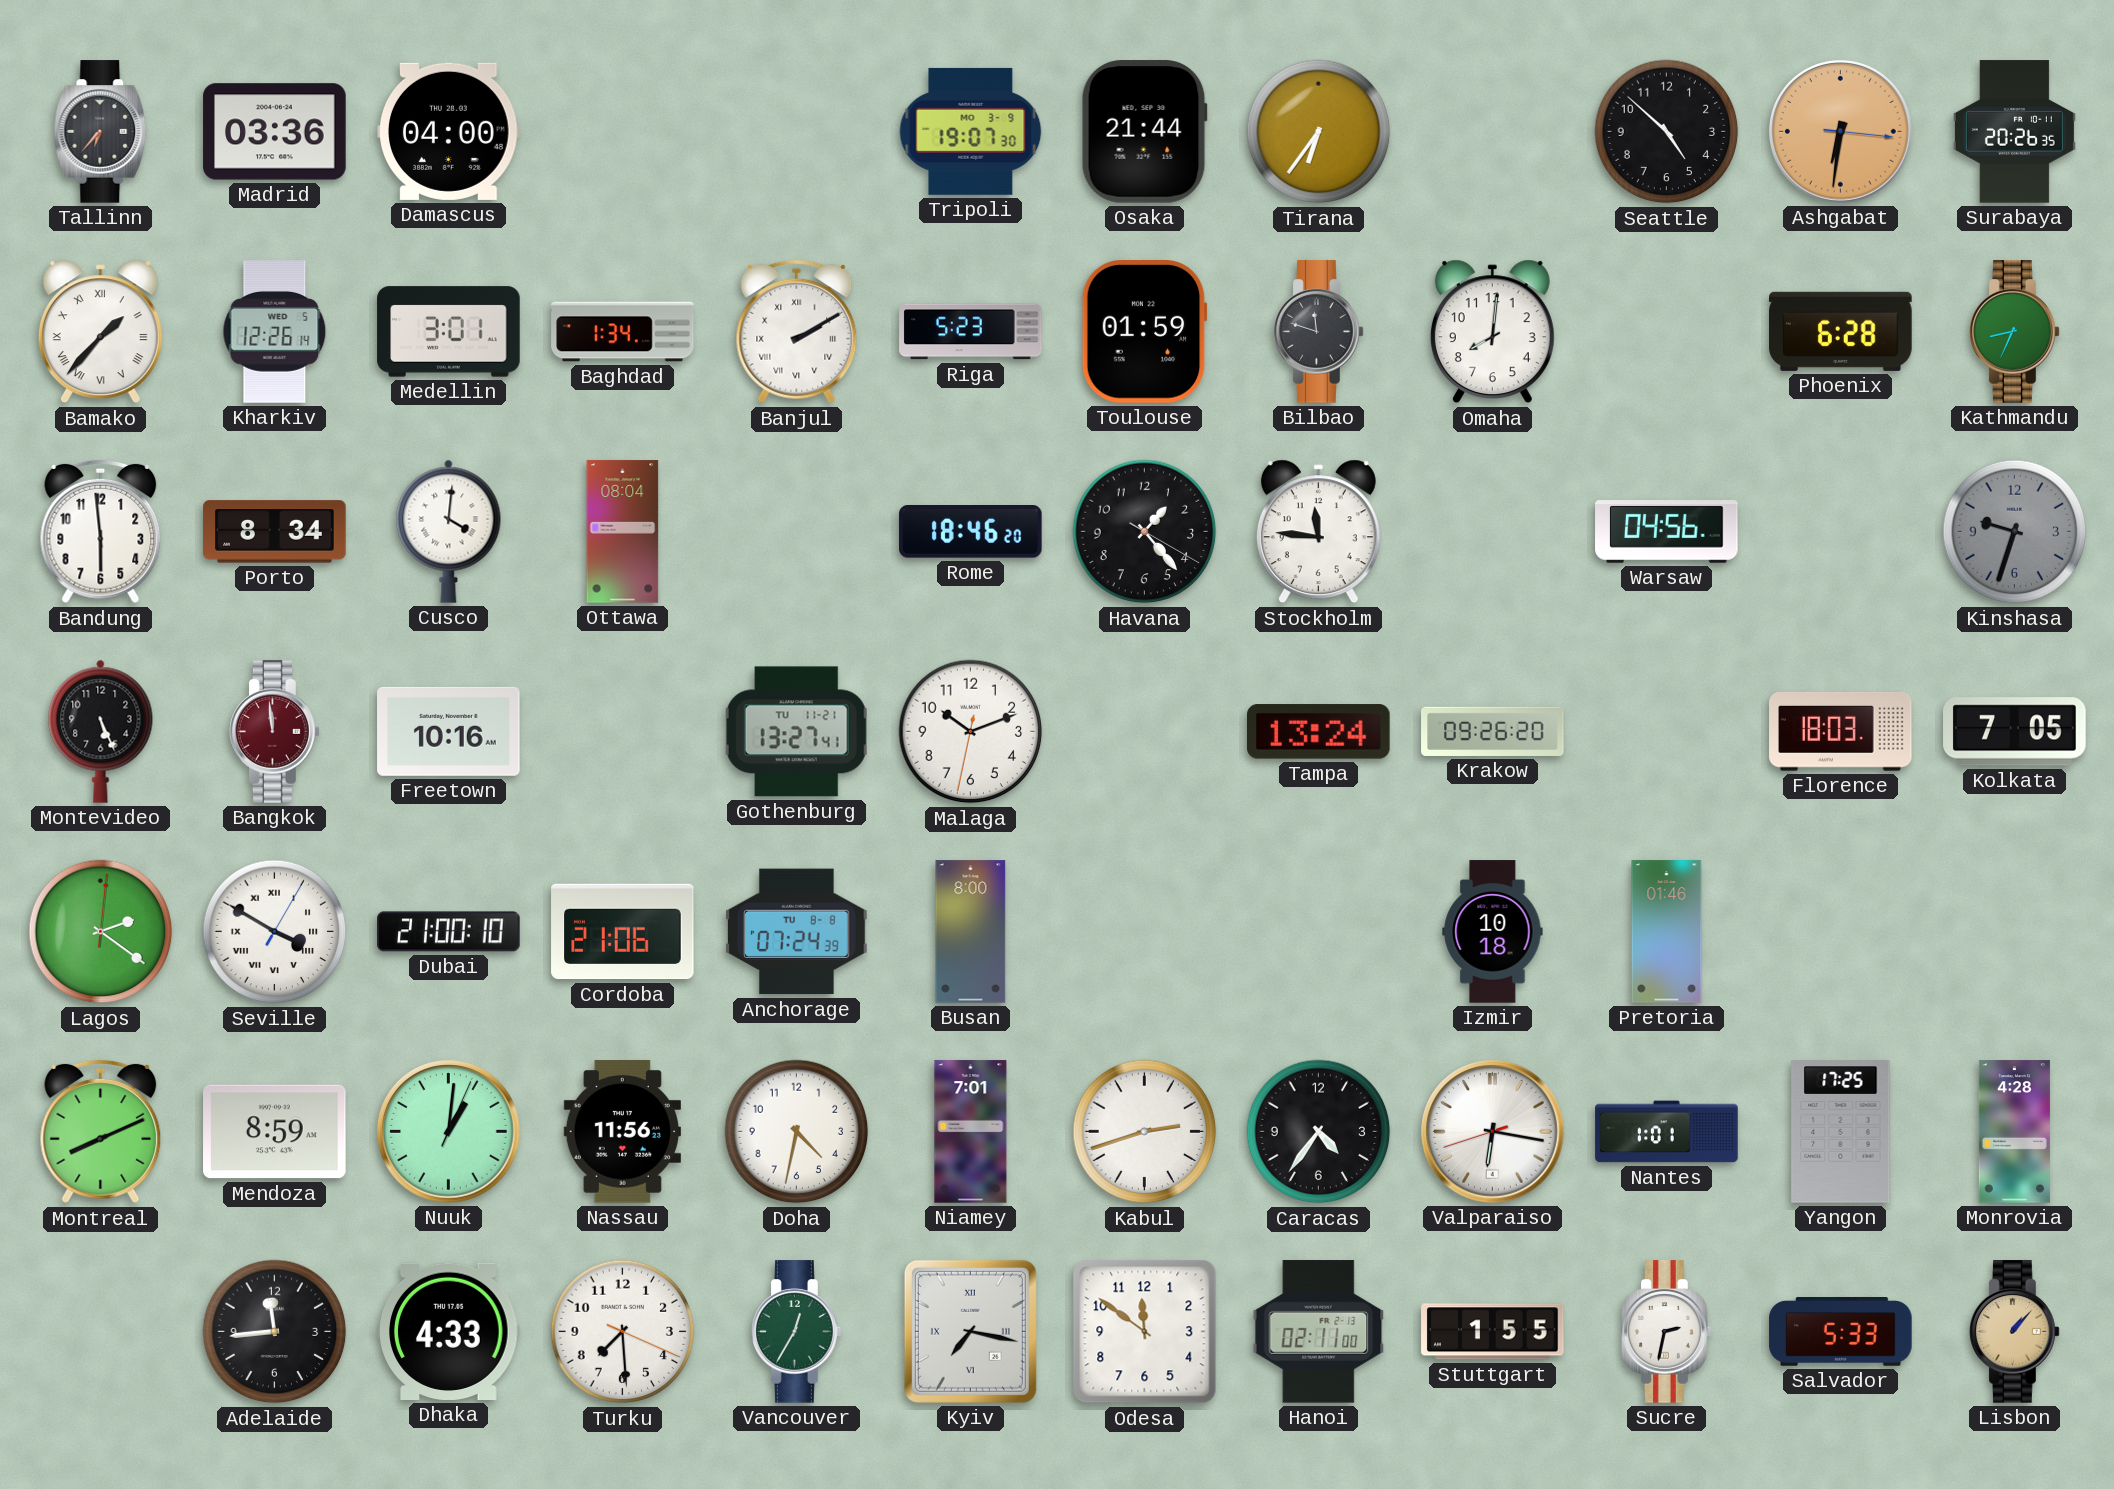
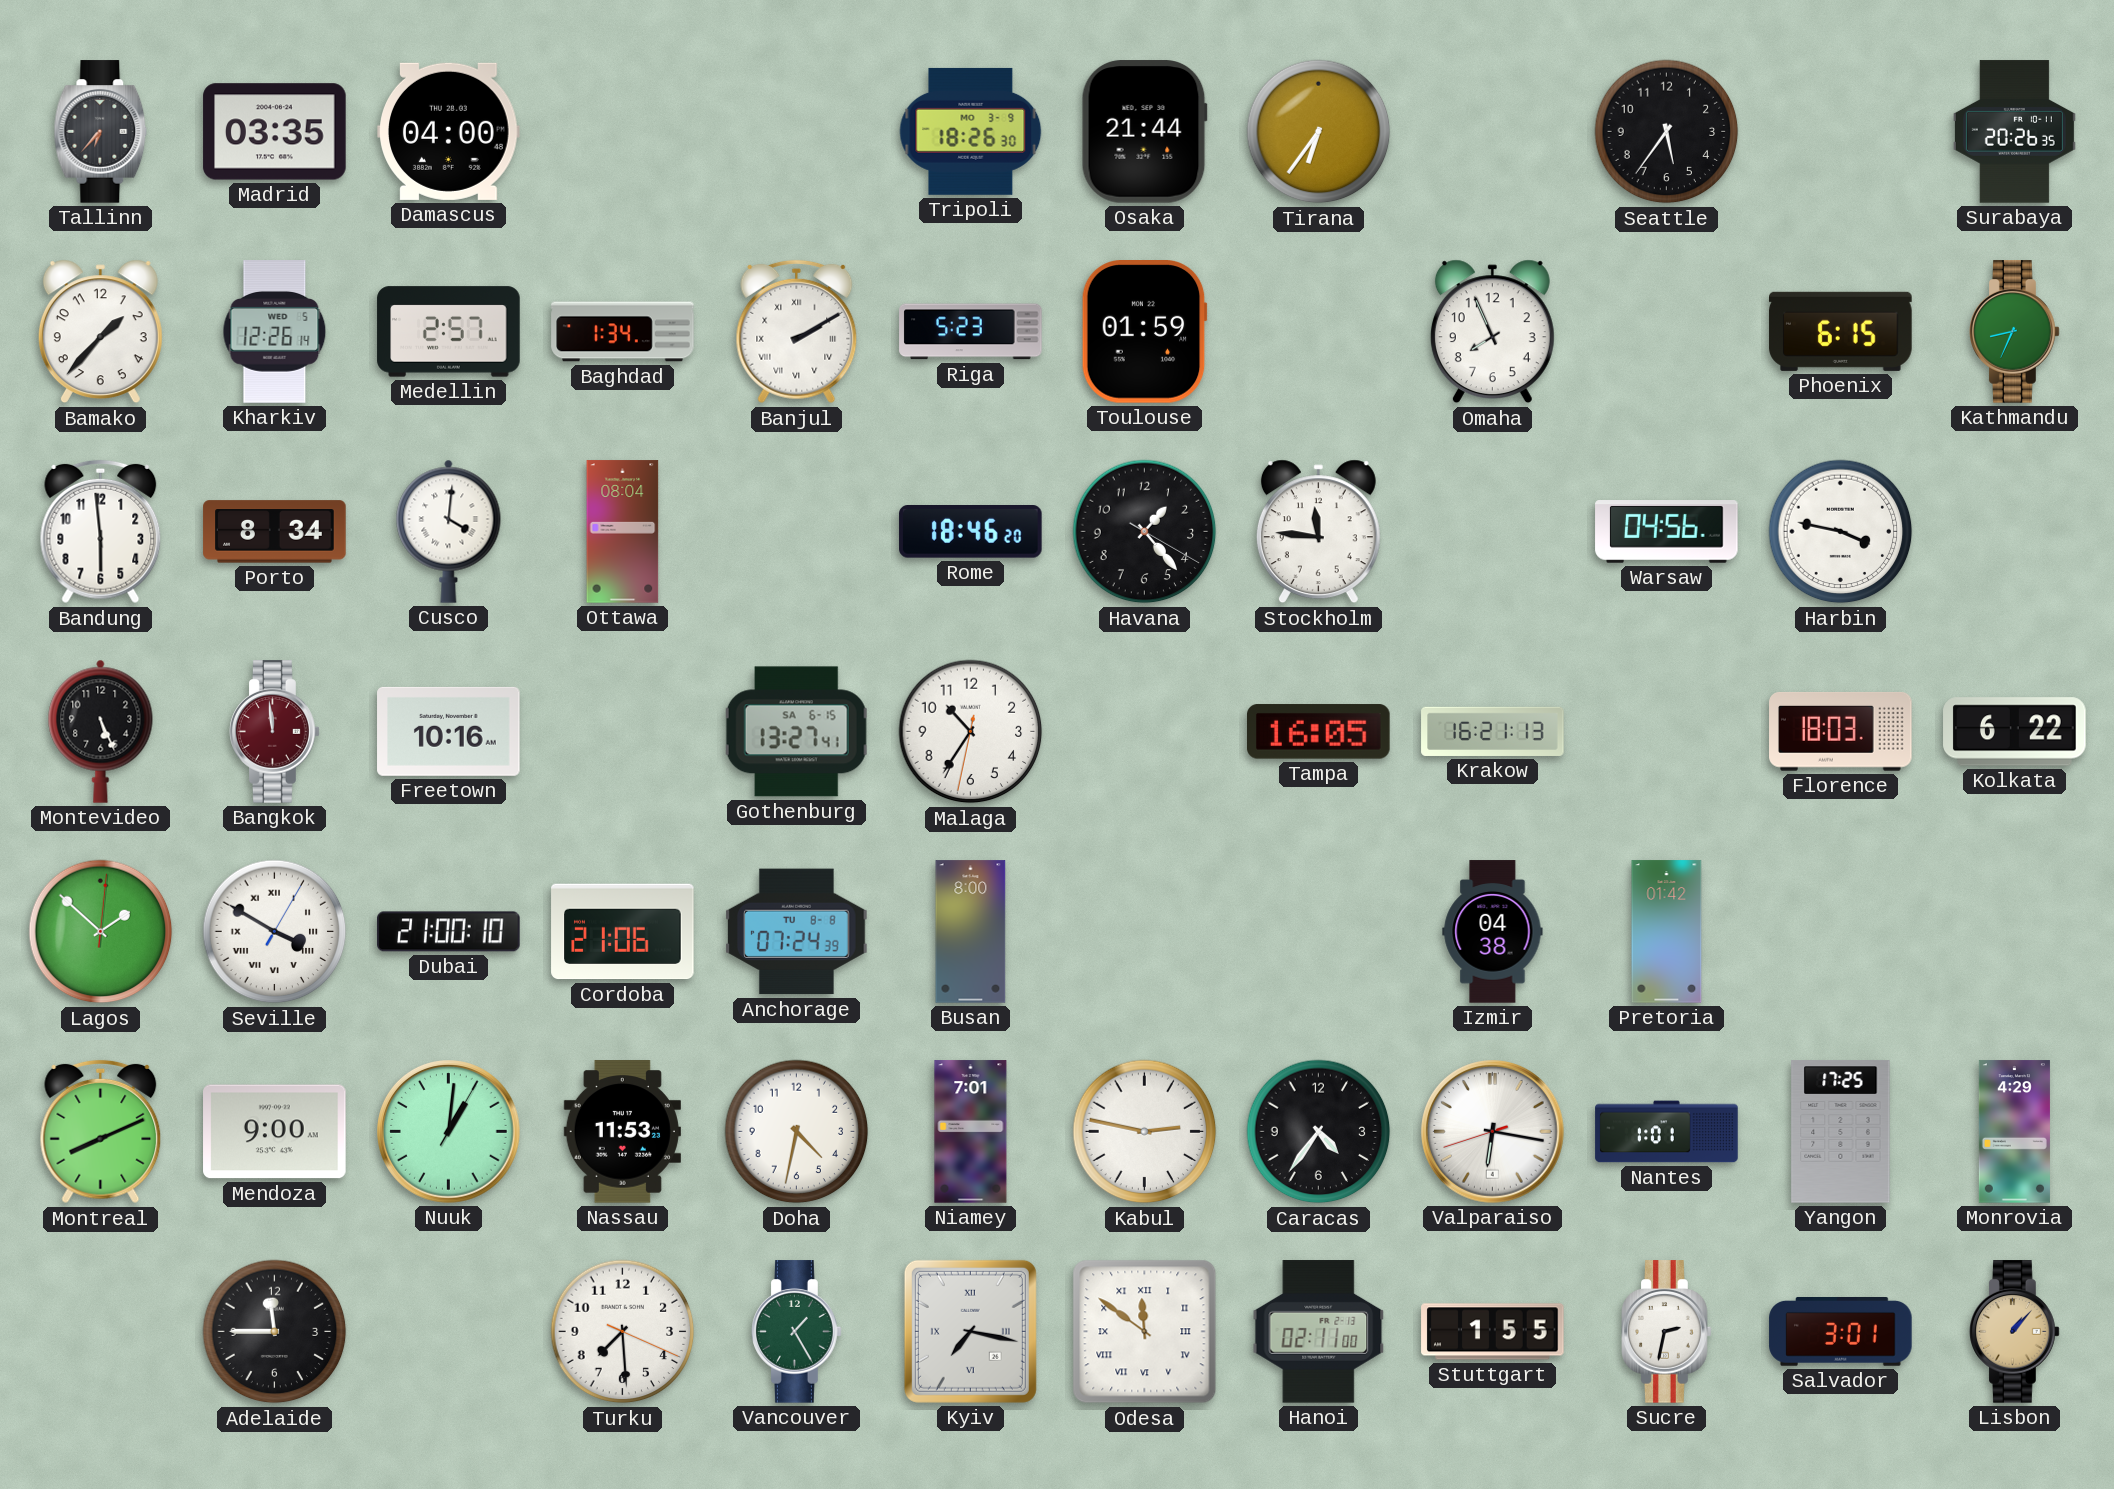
Madrid: 03:36 -> 03:35 (275, 132)
Tripoli: 19:07 -> 18:26 (971, 131)
Seattle: 4:52 -> 5:36 (1667, 132)
Ashgabat: 6:31 -> none (1841, 132)
Bamako numerals: Roman -> Arabic (100, 332)
Medellin: 3:01 -> 2:57 (449, 332)
Bilbao: 11:48 -> none (1319, 332)
Omaha: 8:01 -> 7:56 (1492, 332)
Phoenix: 6:28 -> 6:15 (1841, 331)
Harbin: none -> 3:47 (1841, 532)
Kinshasa: 9:33 -> none (2015, 532)
Gothenburg date: TU 11-21 -> SA 6-15 (797, 732)
Malaga: 10:11 -> 10:35 (971, 732)
Tampa: 13:24 -> 16:05 (1319, 732)
Krakow: 09:26 -> 16:21 (1493, 731)
Kolkata: 7:05 -> 6:22 (2015, 732)
Lagos: 2:21 -> 1:52 (101, 932)
Izmir: 10:18 -> 04:38 (1493, 932)
Pretoria: 01:46 -> 01:42 (1667, 932)
Mendoza: 8:59 -> 9:00 (275, 1132)
Nuuk: 1:01:04 -> 1:01:05 (449, 1132)
Nassau: 11:56 -> 11:53 (622, 1132)
Kabul: 2:42 -> 2:47 (1145, 1132)
Monrovia: 4:28 -> 4:29 (2014, 1132)
Adelaide: 11:44 -> 11:45 (275, 1332)
Dhaka: 4:33 -> none (449, 1331)
Vancouver: 12:35 -> 1:25 (797, 1332)
Odesa numerals: Arabic -> Roman (1145, 1332)
Salvador: 5:33 -> 3:01 (1841, 1332)
